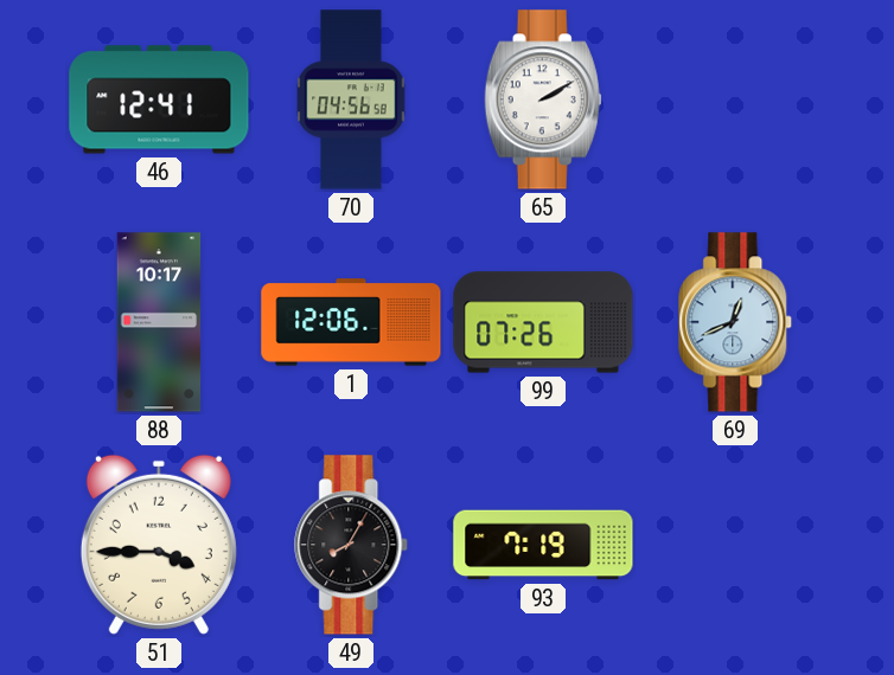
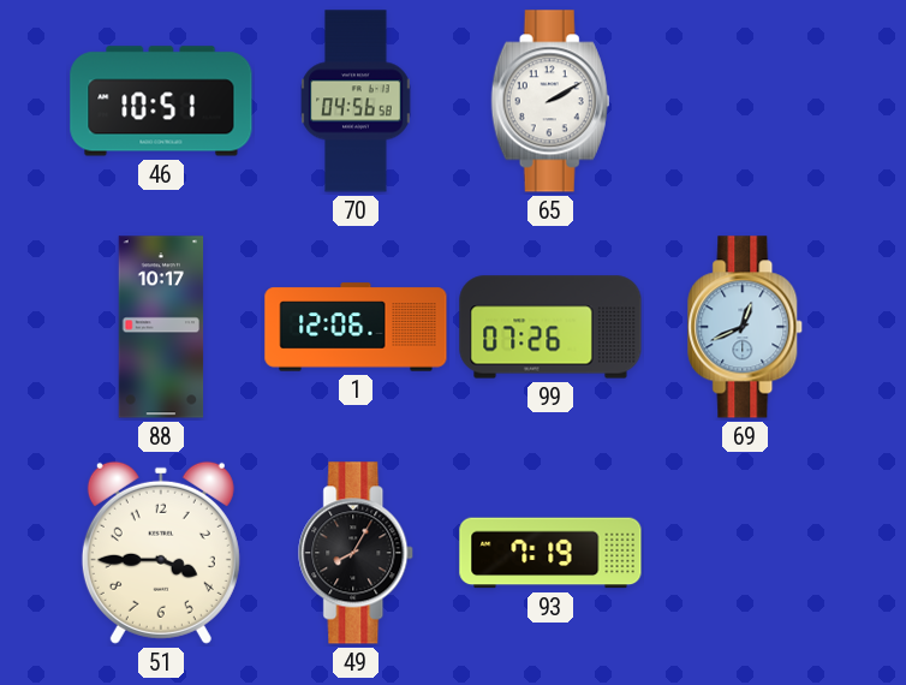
46: 12:41 -> 10:51 (161, 101)
